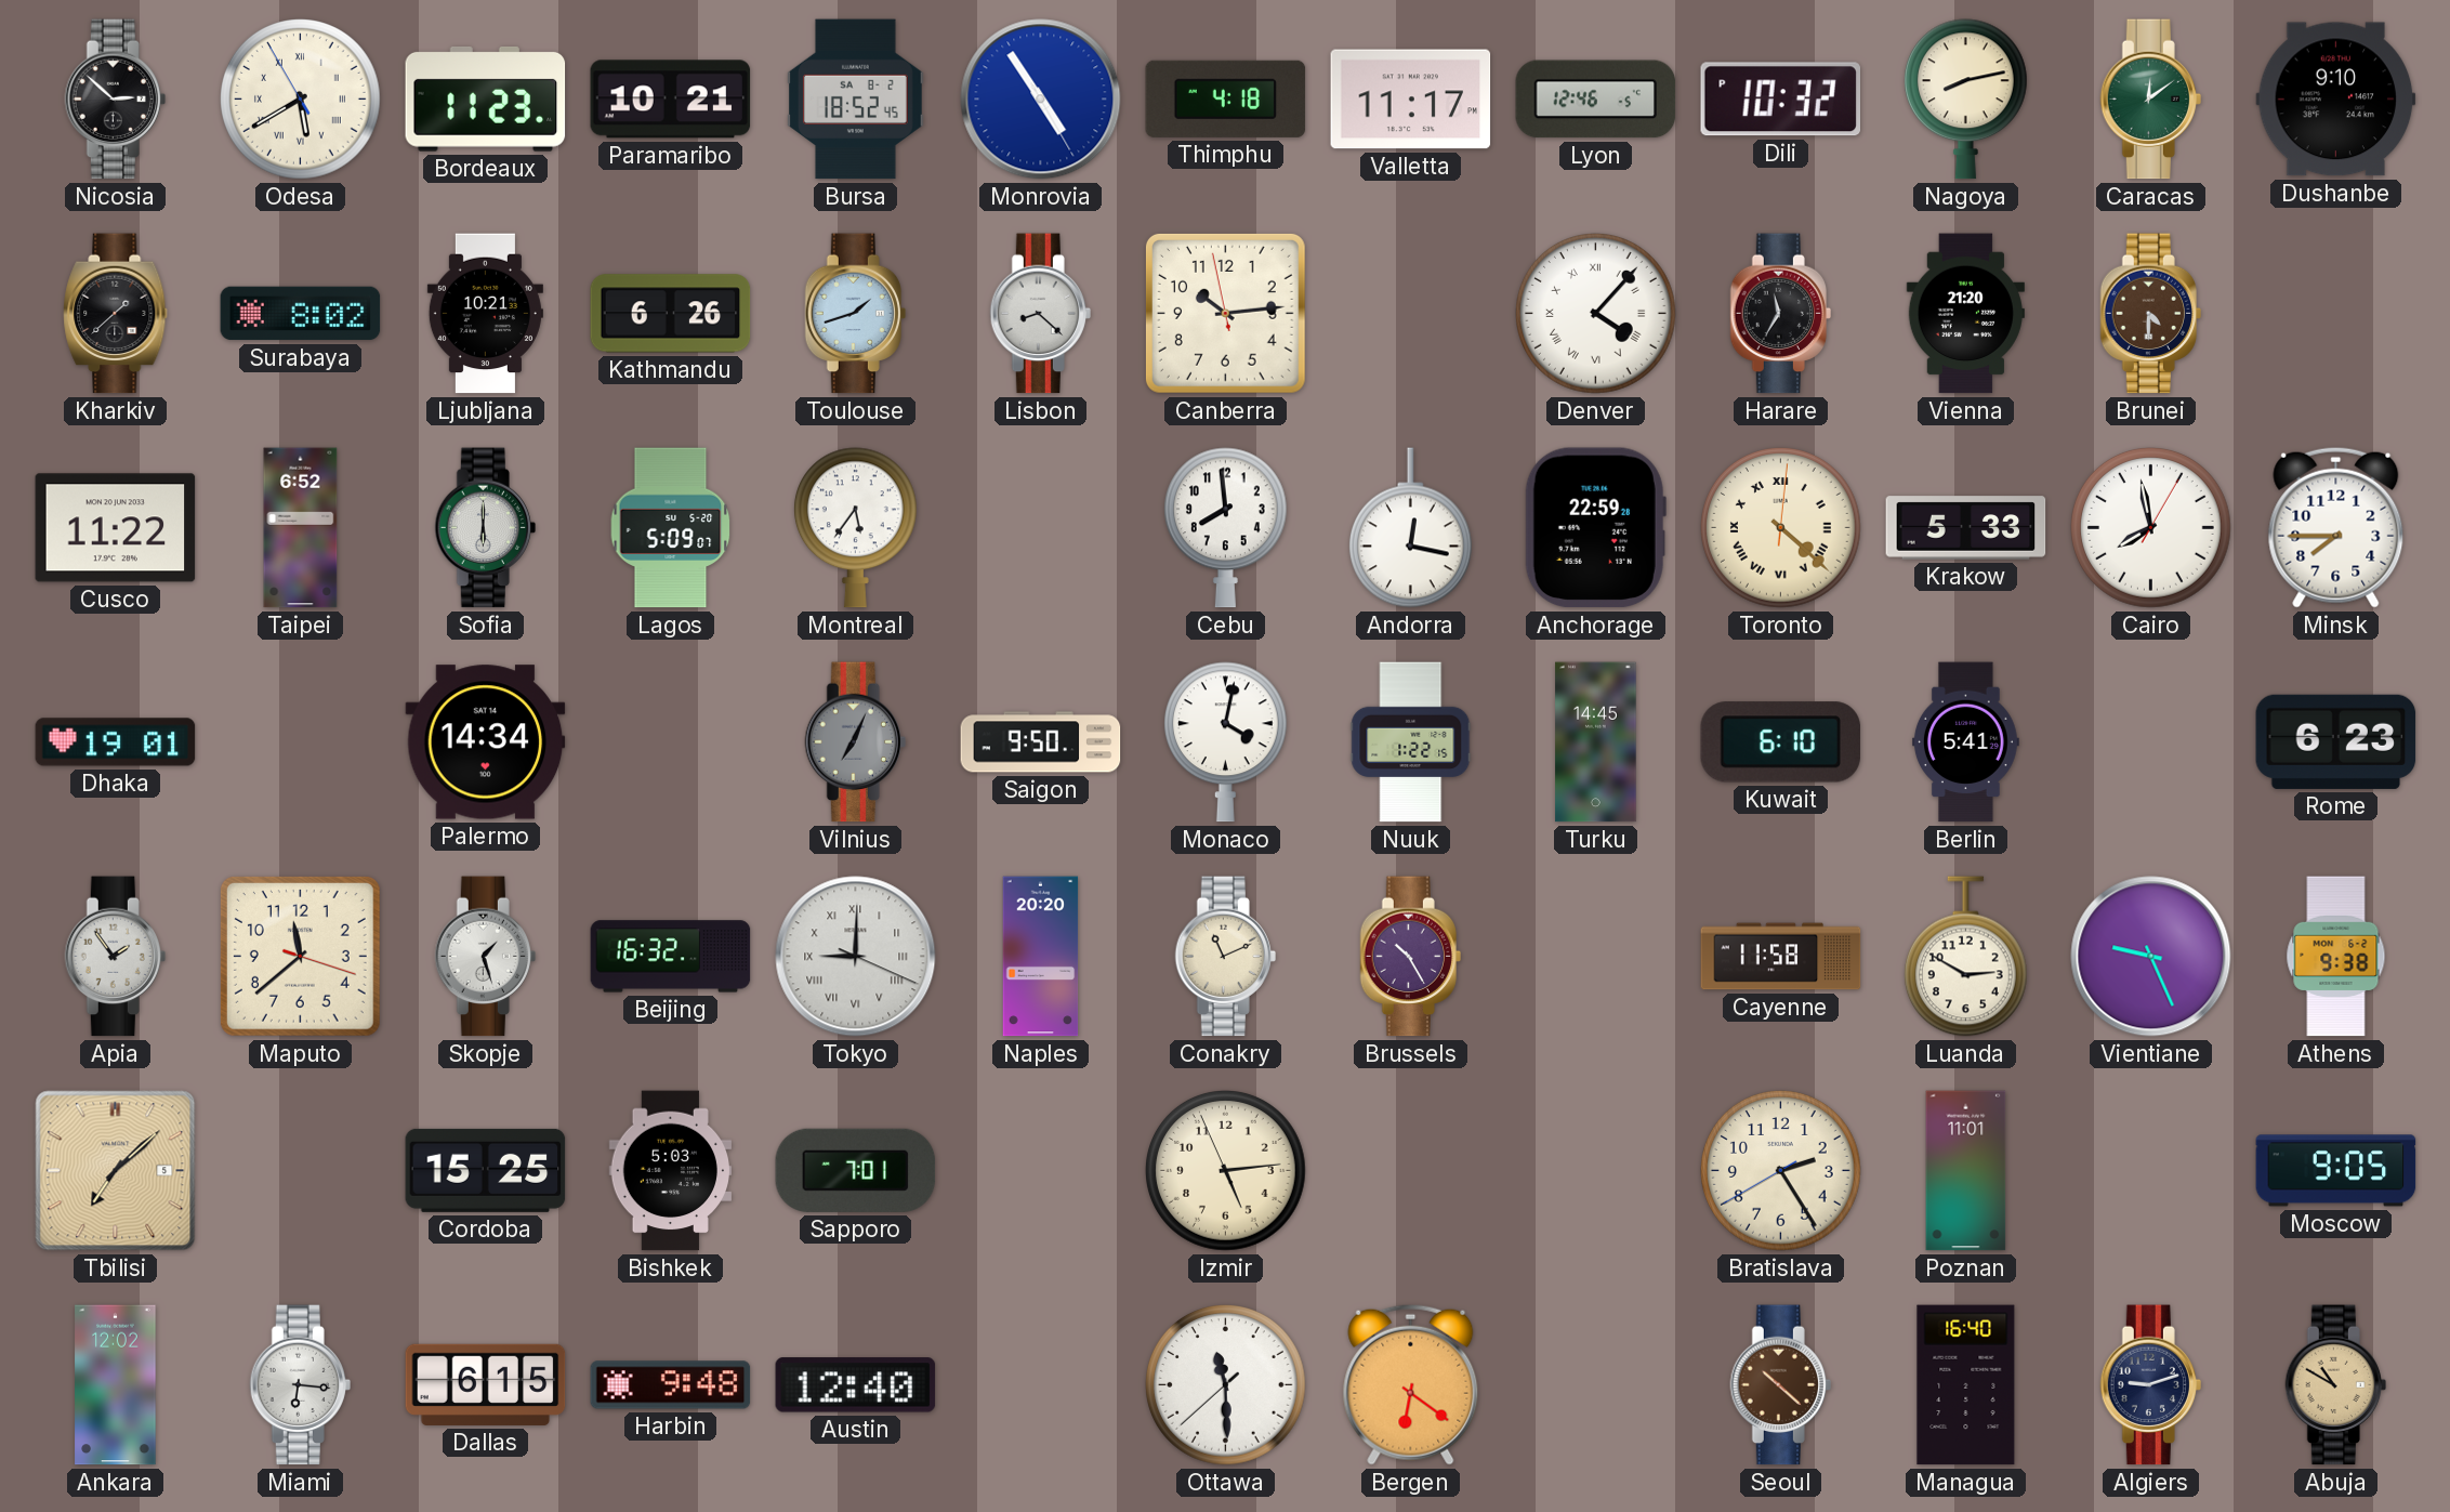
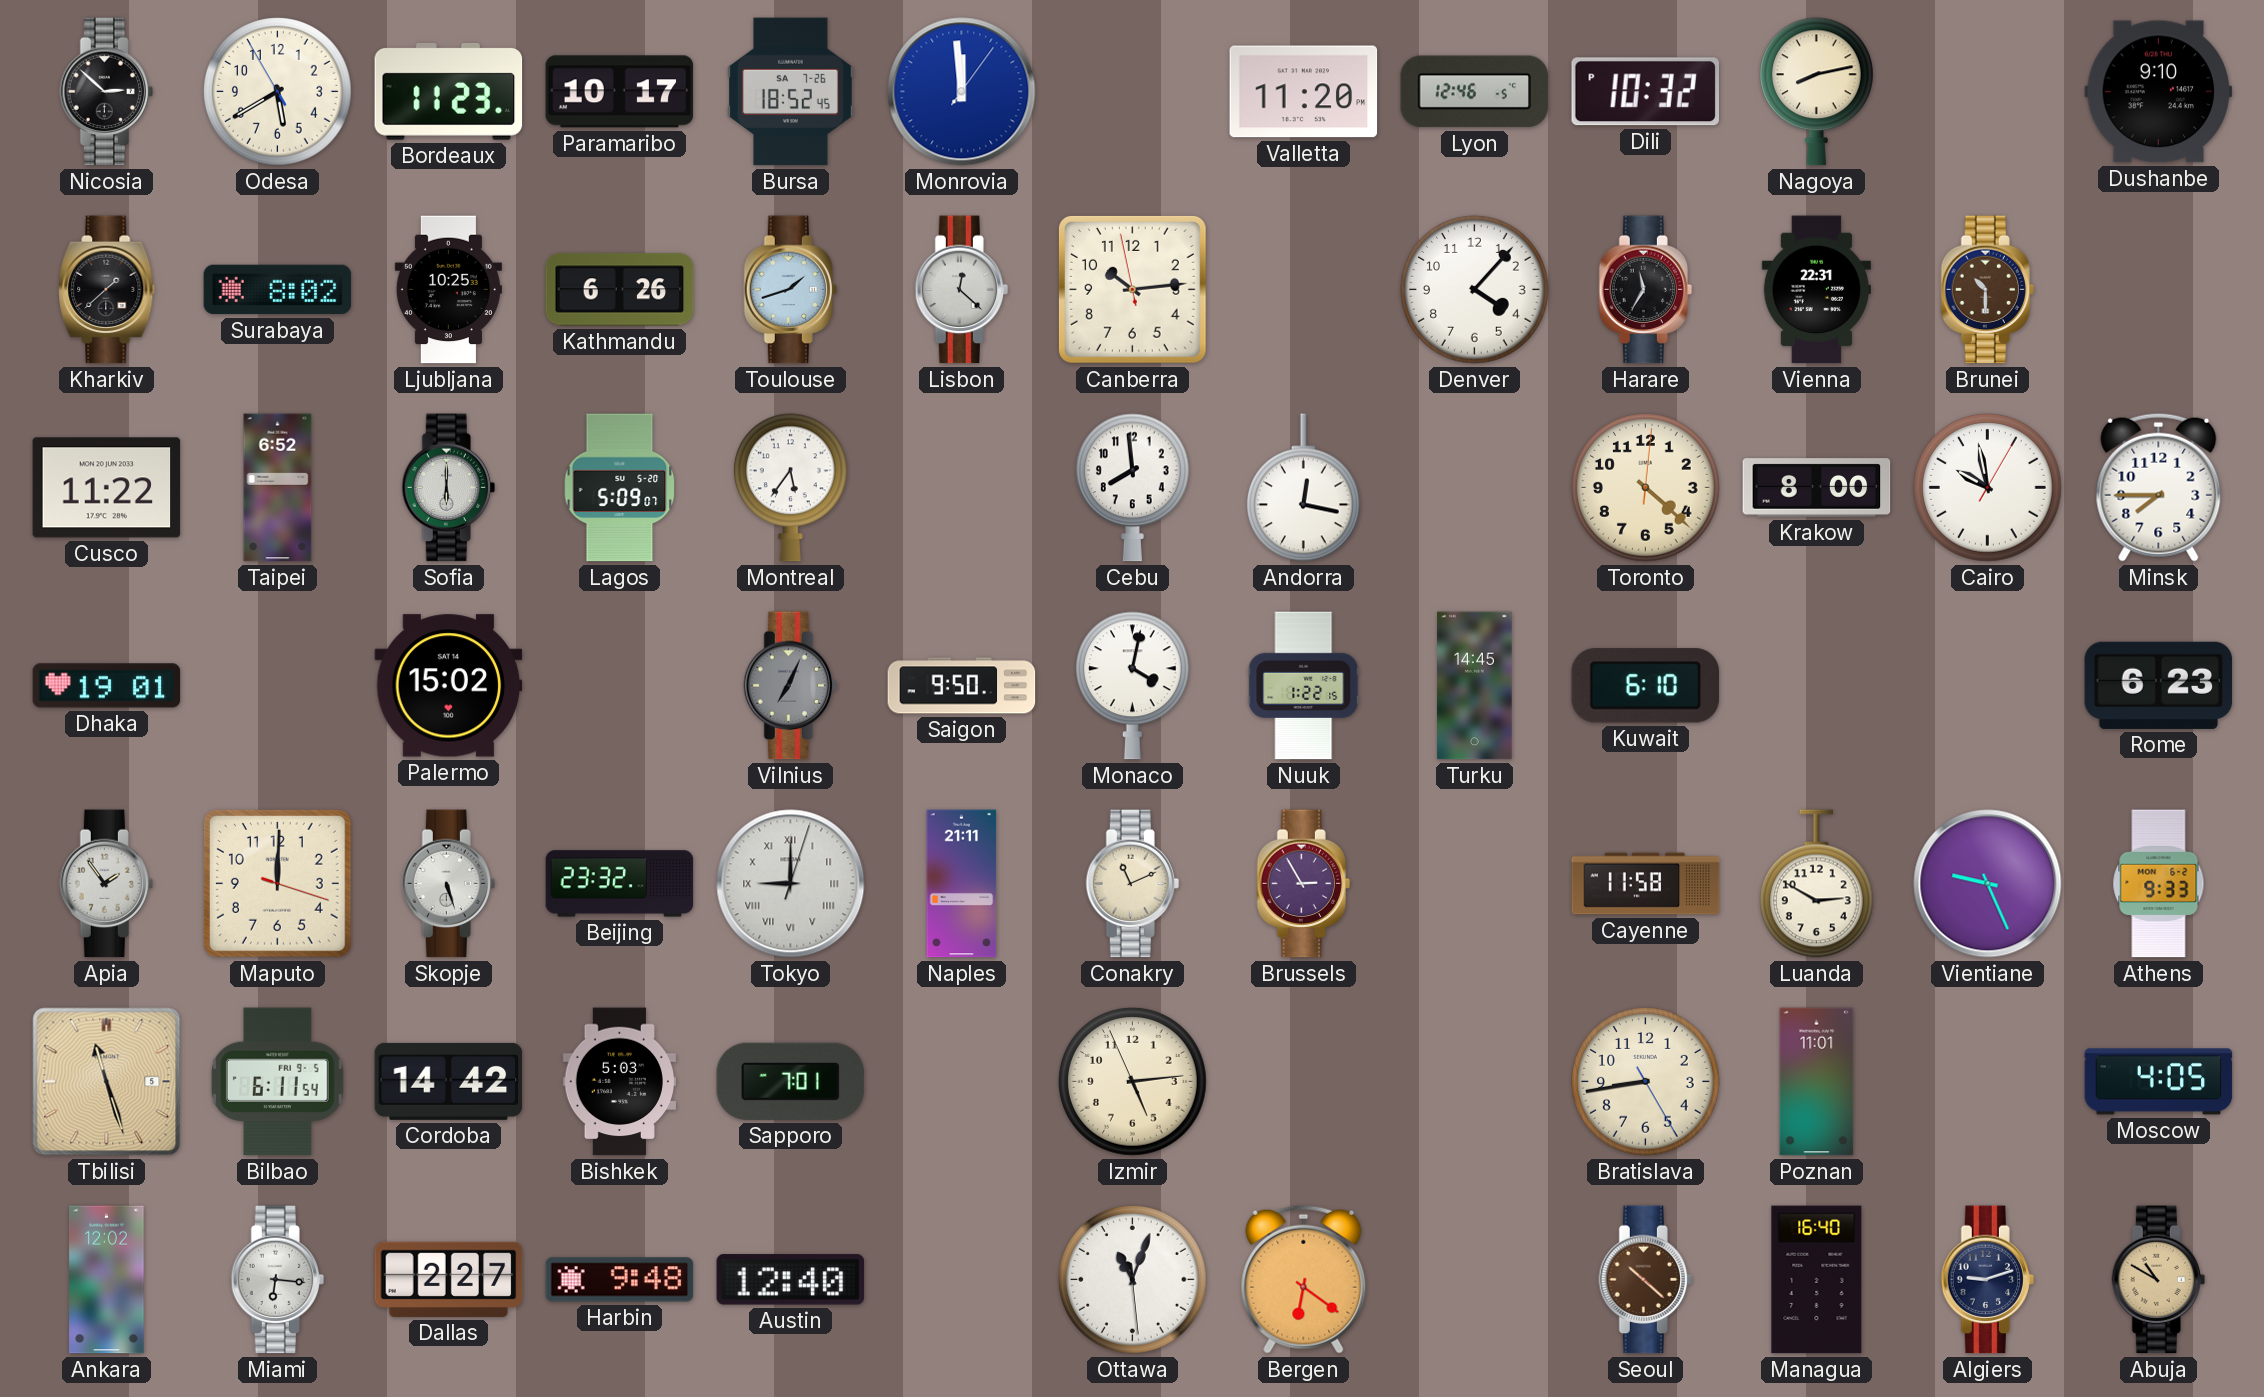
Odesa numerals: Roman -> Arabic (278, 92)
Paramaribo: 10:21 -> 10:17 (620, 92)
Bursa date: SA 8-2 -> SA 7-26 (791, 92)
Monrovia: 4:54 -> 11:59 (962, 92)
Thimphu: 4:18 -> none (1226, 98)
Valletta: 11:17 -> 11:20 (1304, 92)
Caracas: 12:09 -> none (2150, 100)
Ljubljana: 10:21 -> 10:25 (448, 290)
Lisbon: 8:22 -> 12:22 (961, 290)
Denver numerals: Roman -> Arabic (1475, 290)
Vienna: 21:20 -> 22:31 (1816, 290)
Brunei: 4:30 -> 10:30 (1987, 290)
Anchorage: 22:59 -> none (1595, 528)
Toronto numerals: Roman -> Arabic (1646, 488)
Krakow: 5:33 -> 8:00 (1817, 488)
Cairo: 7:58 -> 9:58 (1988, 488)
Palermo: 14:34 -> 15:02 (449, 686)
Berlin: 5:41 -> none (1965, 742)
Maputo: 11:38 -> 12:00 (277, 883)
Skopje: 1:27 -> 5:27 (448, 884)
Beijing: 16:32 -> 23:32 (620, 884)
Tokyo: 9:00:19 -> 9:00:03 (791, 884)
Naples: 20:20 -> 21:11 (962, 884)
Brussels: 10:25 -> 2:55 (1303, 884)
Athens: 9:38 -> 9:33 (2159, 884)
Tbilisi: 7:08 -> 11:27 (107, 1082)
Bilbao: none -> 6:11 (277, 1082)
Cordoba: 15:25 -> 14:42 (449, 1081)
Bratislava: 2:24 -> 8:43 (1646, 1082)
Moscow: 9:05 -> 4:05 (2159, 1082)
Dallas: 6:15 -> 2:27 (449, 1279)
Ottawa: 11:29 -> 11:03 (1133, 1280)
